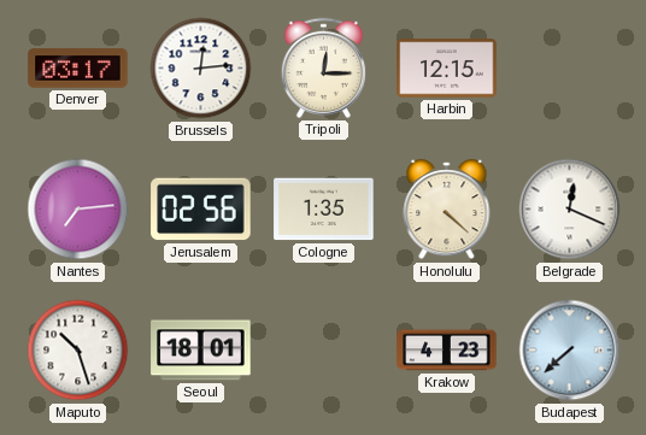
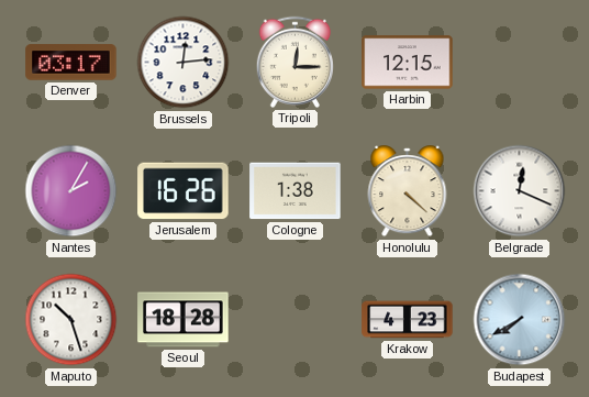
Nantes: 7:14 -> 2:05 (71, 191)
Jerusalem: 02:56 -> 16:26 (184, 191)
Cologne: 1:35 -> 1:38 (296, 191)
Seoul: 18:01 -> 18:28 (184, 320)
Budapest: 7:38 -> 7:40 (520, 320)
